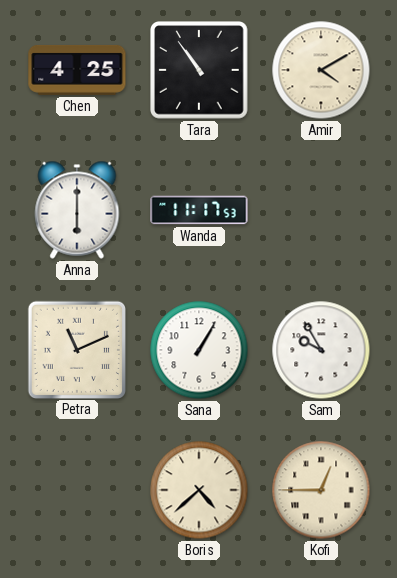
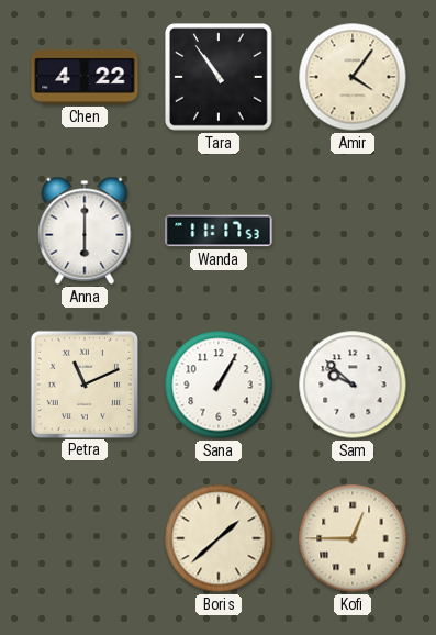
Chen: 4:25 -> 4:22 (85, 77)
Amir: 4:10 -> 4:06 (353, 77)
Sam: 9:55 -> 9:52 (353, 385)
Boris: 4:38 -> 1:38 (219, 538)
